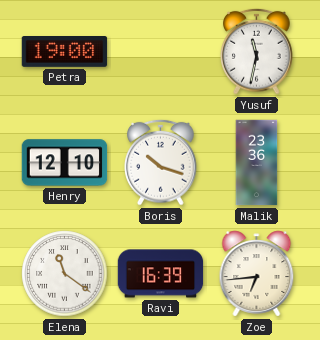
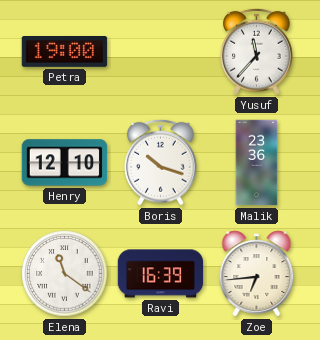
Yusuf: 11:32 -> 11:37 (257, 51)
